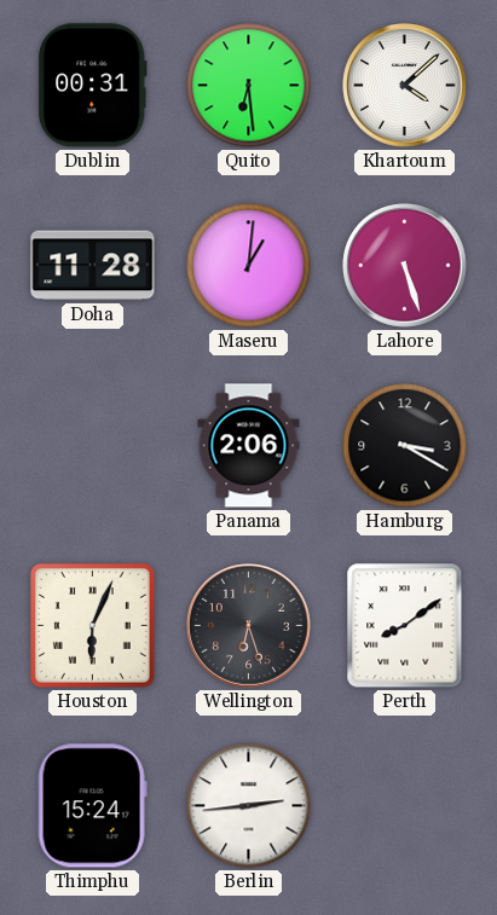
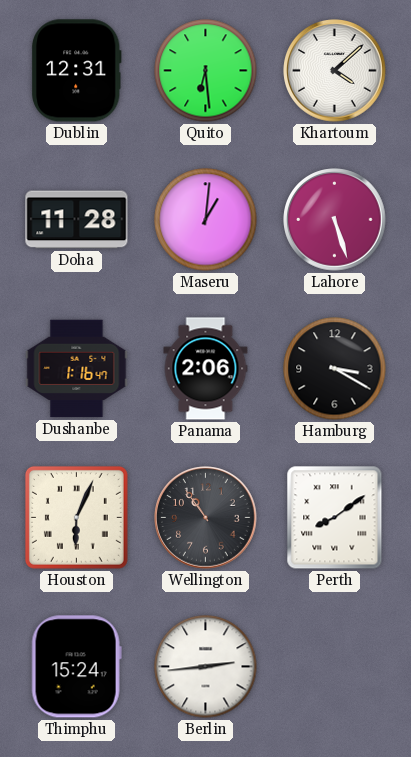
Dublin: 00:31 -> 12:31 (76, 71)
Dushanbe: none -> 1:16 (77, 369)
Wellington: 6:27 -> 10:54 (206, 518)
